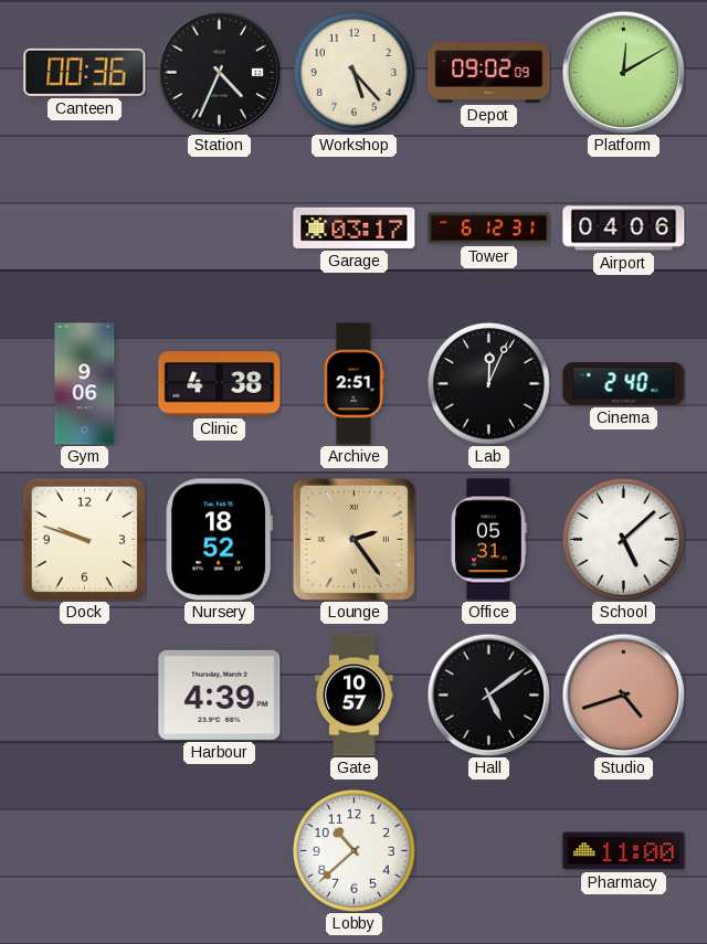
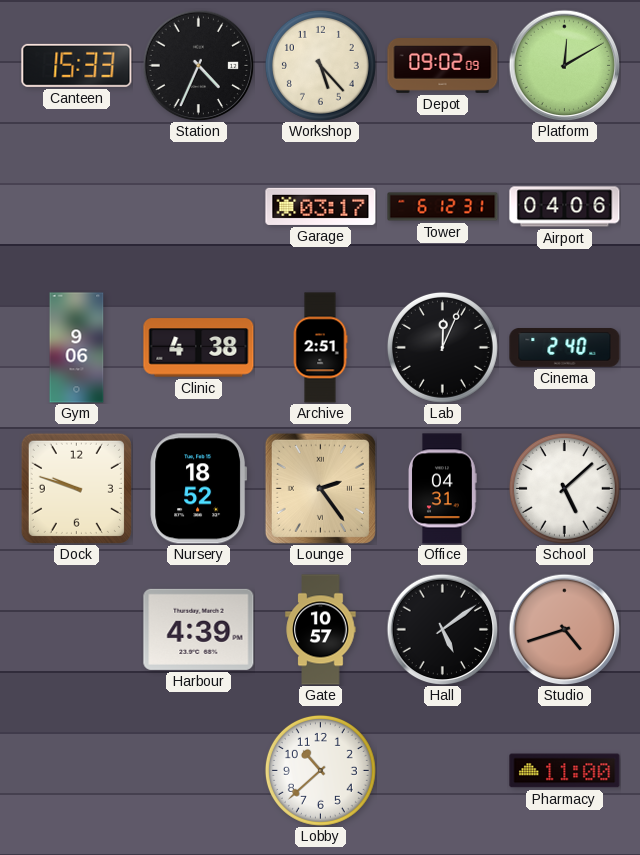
Canteen: 00:36 -> 15:33 (77, 65)
Office: 05:31 -> 04:31 (443, 489)
